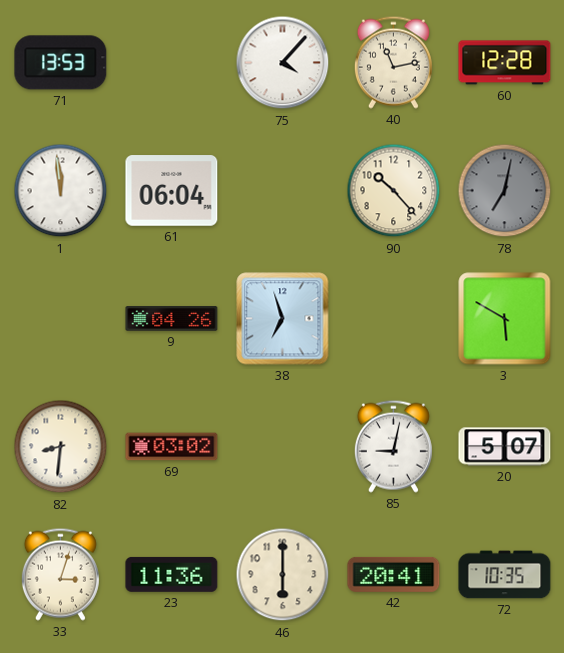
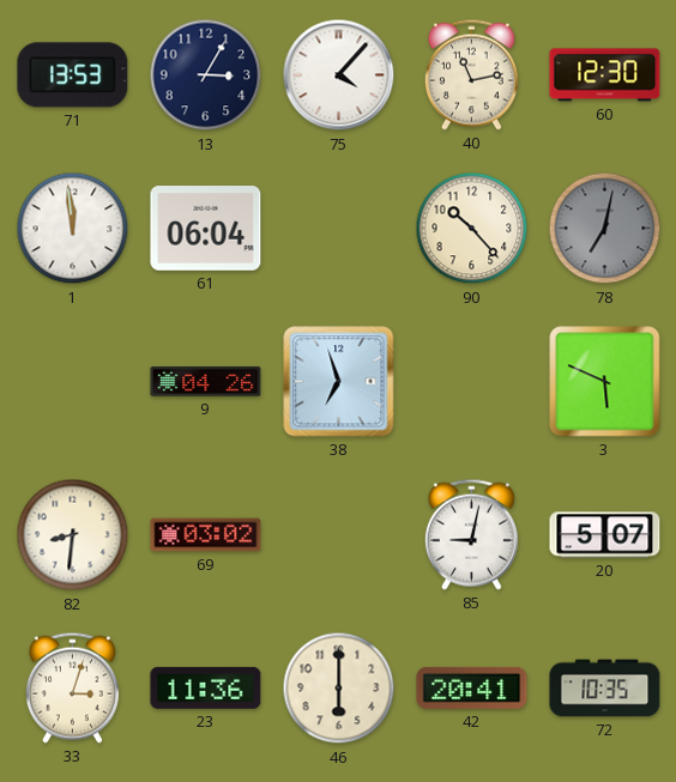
13: none -> 3:05 (206, 75)
60: 12:28 -> 12:30 (605, 75)
3: 5:50 -> 5:49 (605, 382)
